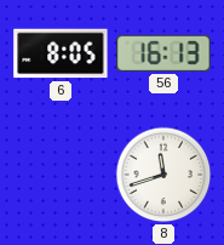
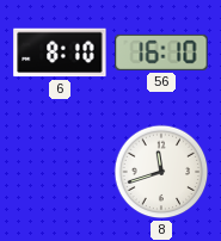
6: 8:05 -> 8:10 (60, 52)
56: 16:13 -> 16:10 (161, 52)
